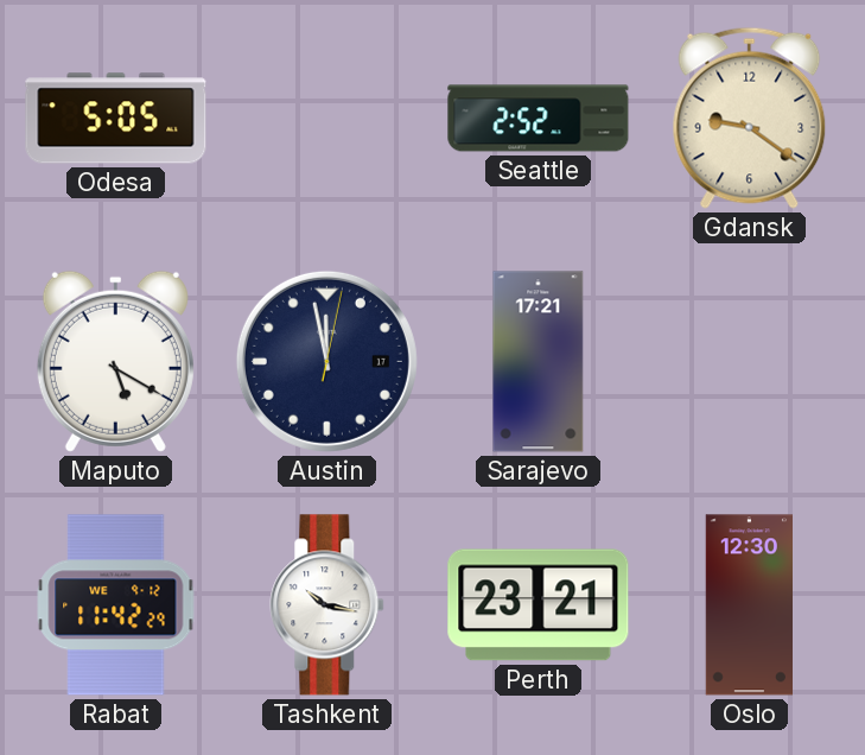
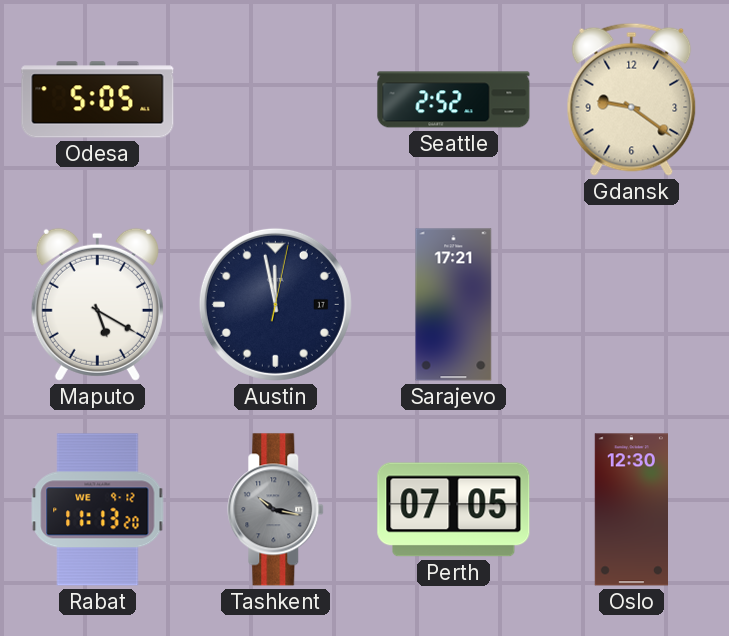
Rabat: 11:42 -> 11:13 (98, 510)
Tashkent dial: white -> grey (276, 510)
Perth: 23:21 -> 07:05 (454, 510)
